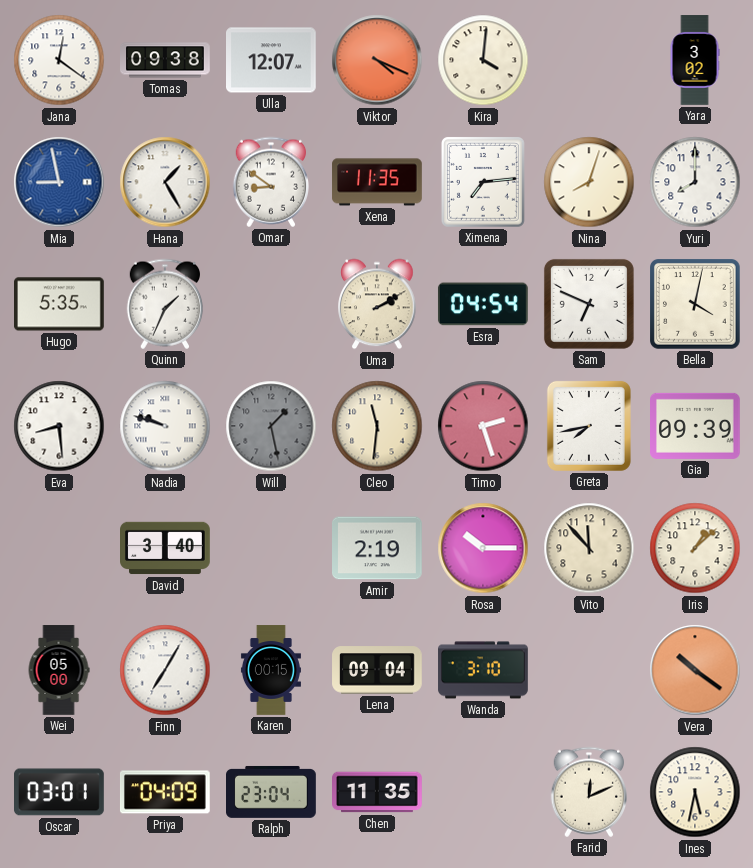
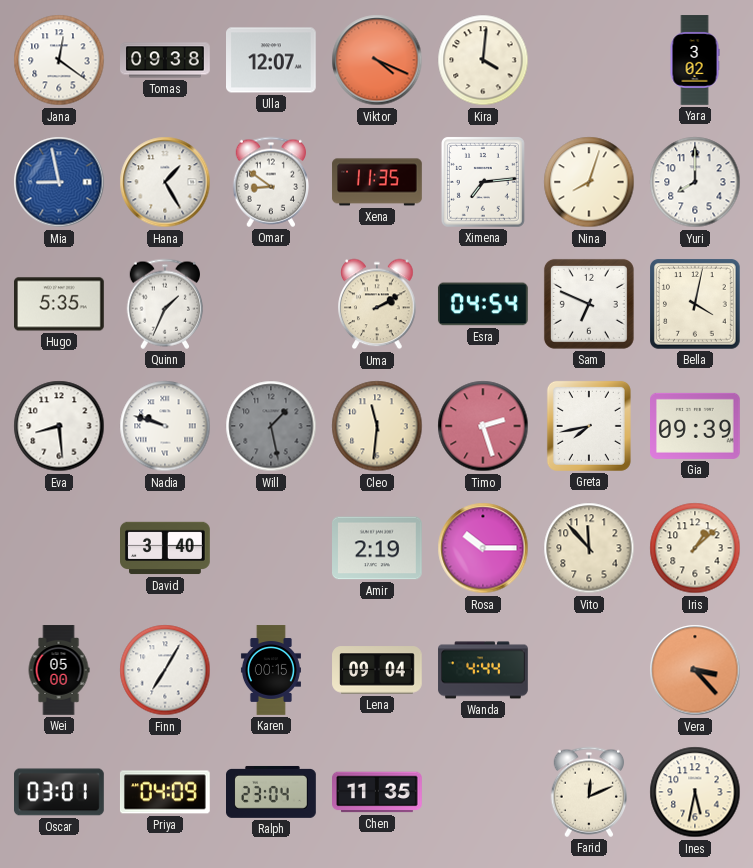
Wanda: 3:10 -> 4:44 (483, 670)
Vera: 10:21 -> 3:23 (695, 670)
